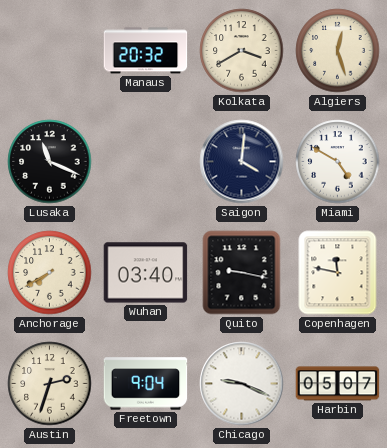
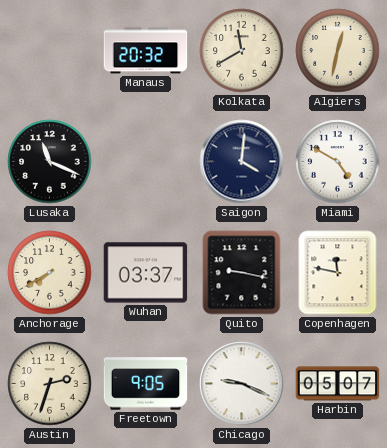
Kolkata: 3:40 -> 11:40 (242, 51)
Algiers: 12:27 -> 12:32 (338, 51)
Wuhan: 03:40 -> 03:37 (146, 273)
Freetown: 9:04 -> 9:05 (146, 384)
